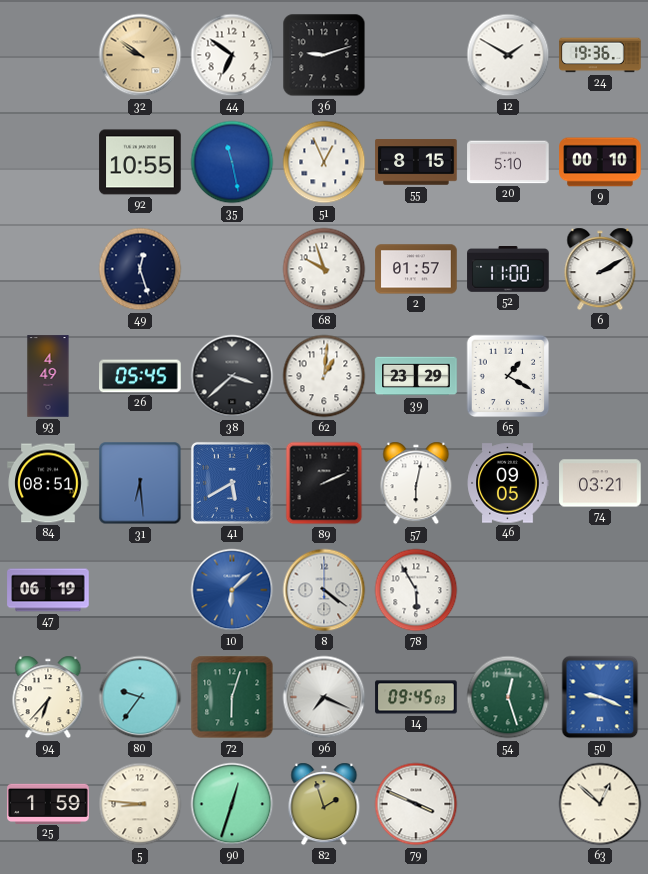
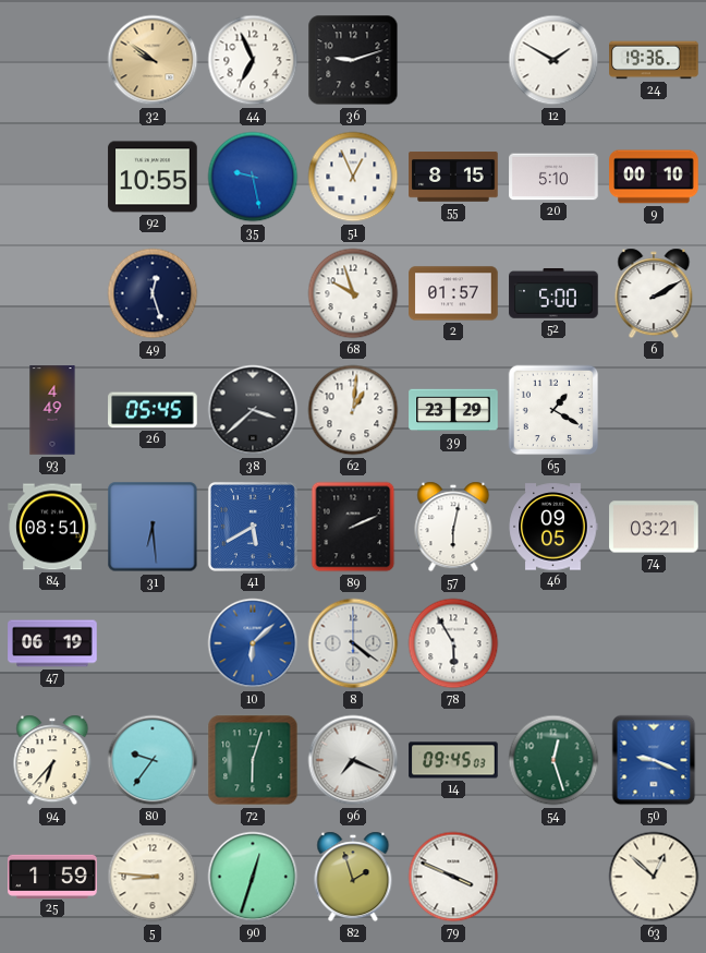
44: 6:51 -> 6:56 (253, 60)
35: 11:28 -> 9:28 (253, 177)
52: 11:00 -> 5:00 (553, 294)
